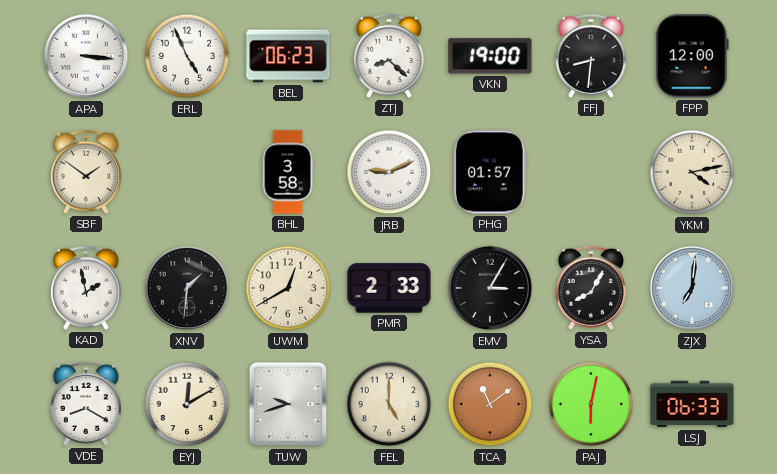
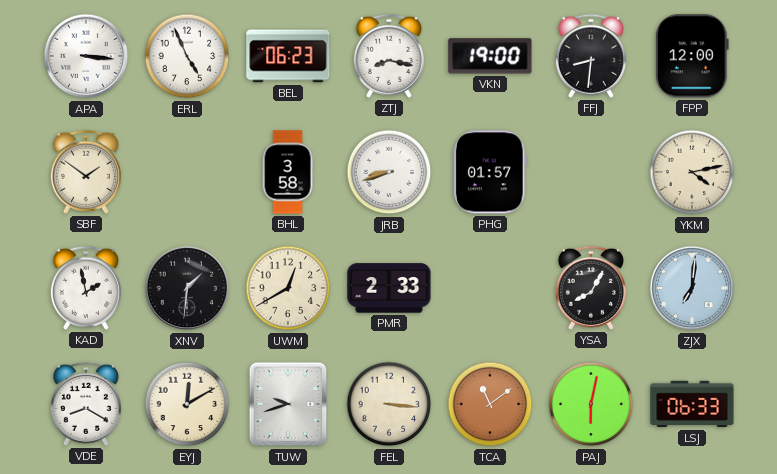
ZTJ: 8:22 -> 8:17 (389, 56)
JRB: 9:11 -> 8:42 (389, 172)
EMV: 3:05 -> none (490, 288)
FEL: 5:00 -> 3:16 (389, 404)
